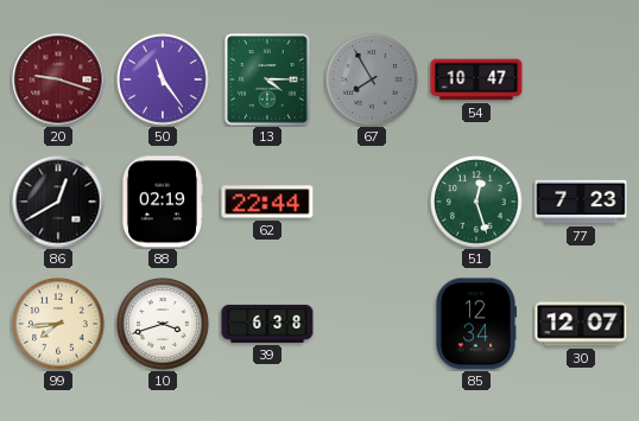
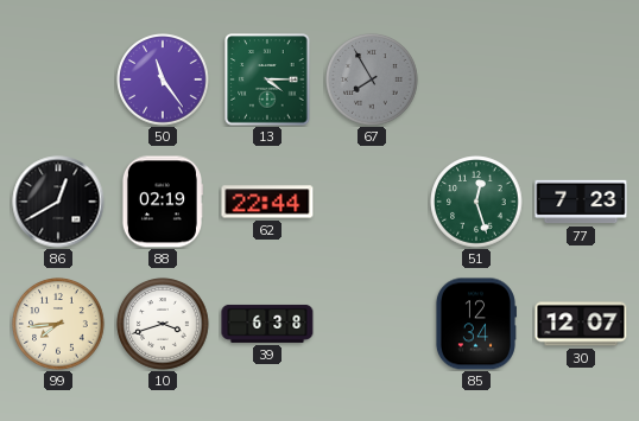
20: 9:18 -> none (58, 79)
54: 10:47 -> none (476, 79)
